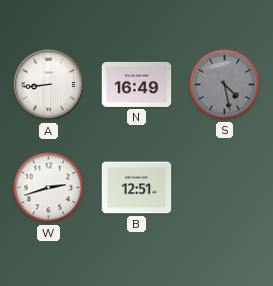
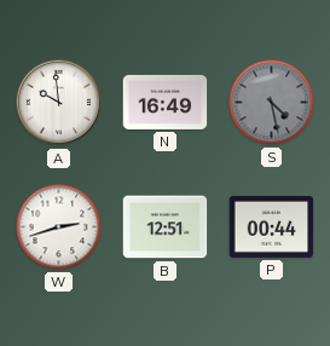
A: 8:44 -> 9:59 (59, 103)
P: none -> 00:44 (272, 226)
